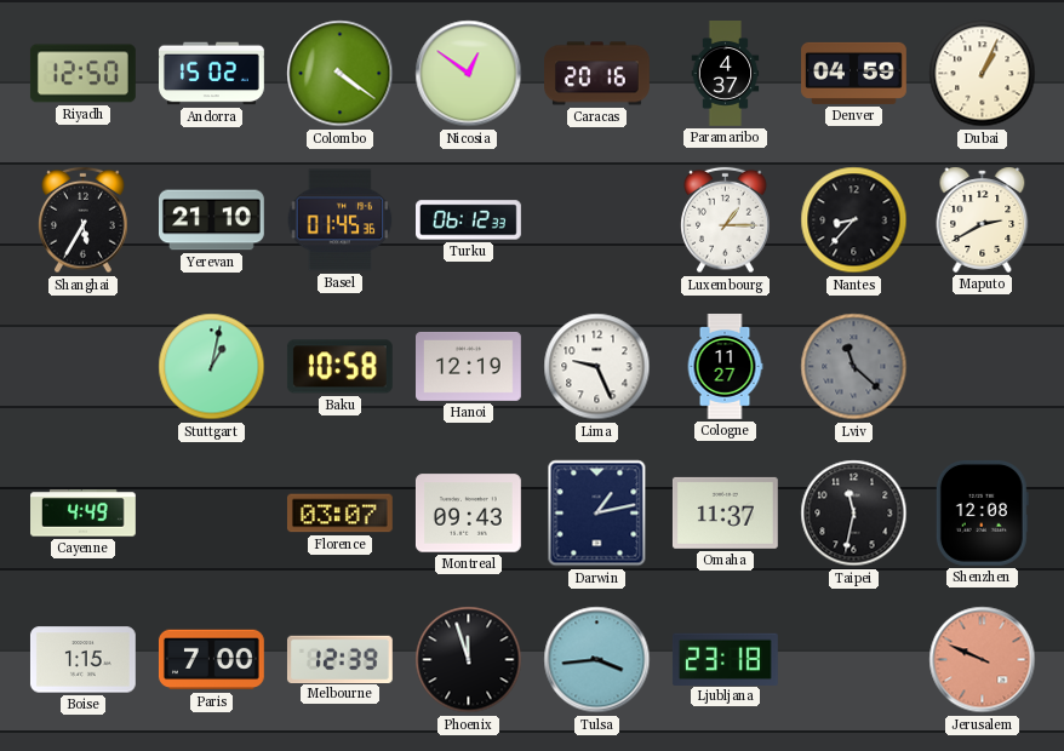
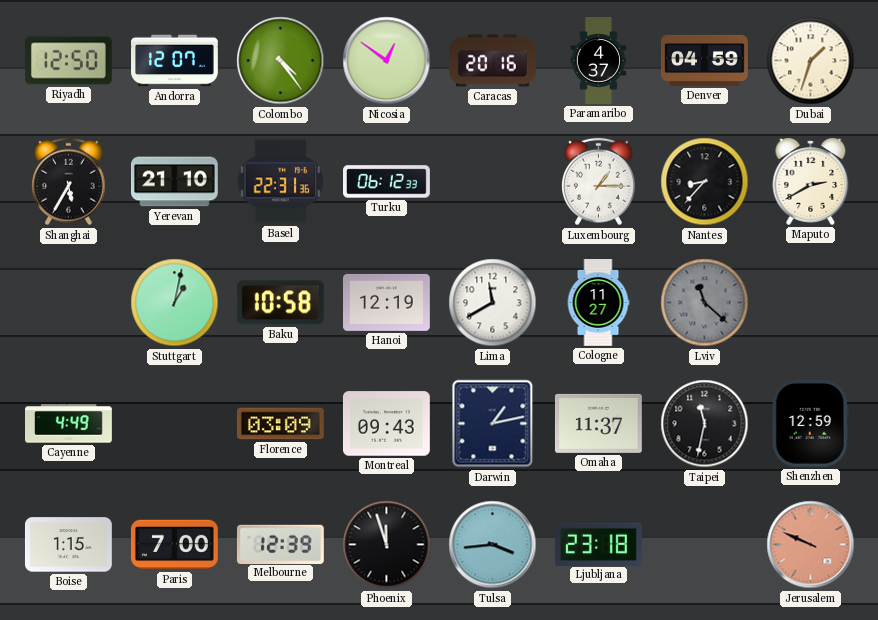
Andorra: 15:02 -> 12:07 (175, 61)
Colombo: 4:21 -> 4:24 (281, 61)
Dubai: 1:04 -> 1:33 (811, 61)
Basel: 01:45 -> 22:31 (281, 182)
Lima: 9:26 -> 11:40 (493, 303)
Florence: 03:07 -> 03:09 (281, 424)
Shenzhen: 12:08 -> 12:59 (810, 423)
